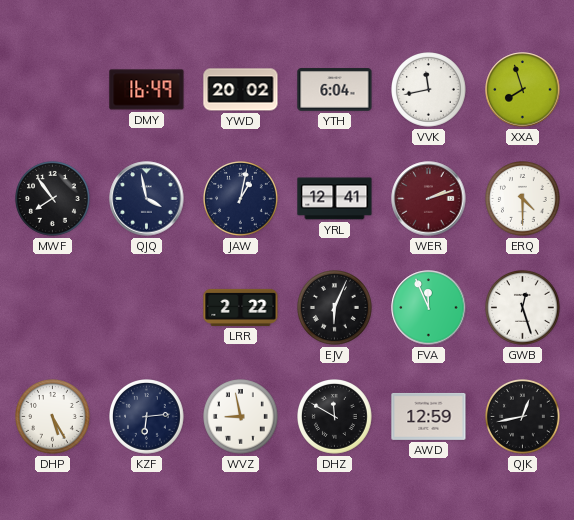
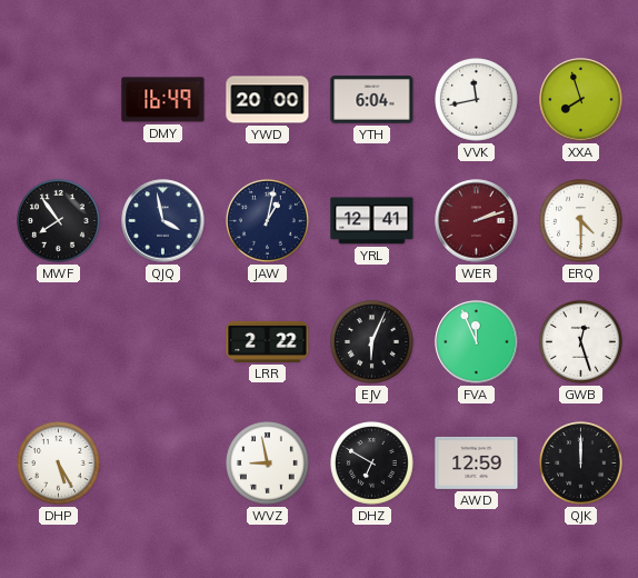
YWD: 20:02 -> 20:00 (268, 100)
KZF: 6:14 -> none (147, 417)
DHZ: 11:50 -> 6:50 (372, 464)
QJK: 12:43 -> 12:00 (581, 464)
